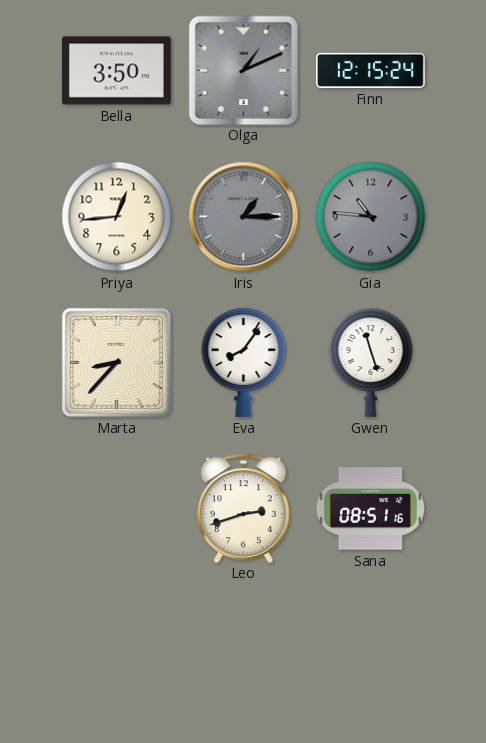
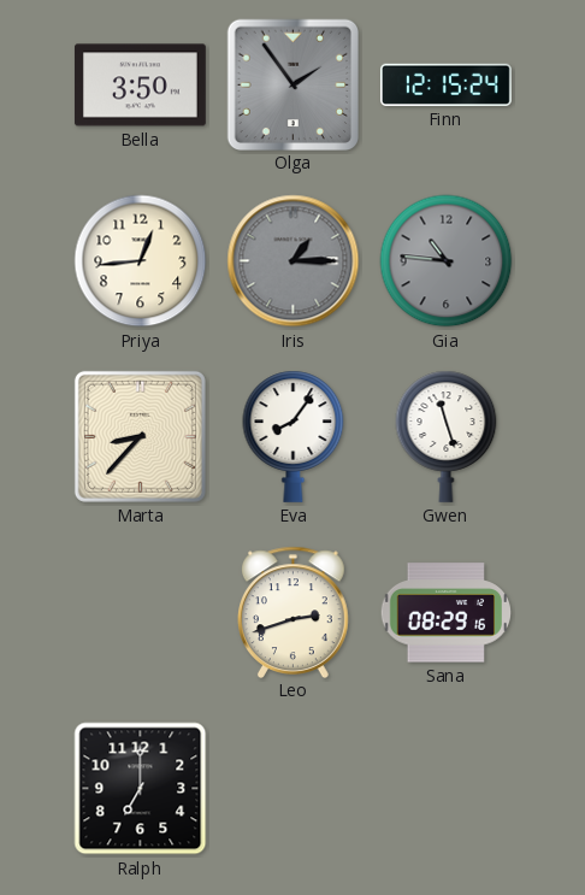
Olga: 1:11 -> 1:54 (292, 84)
Sana: 08:51 -> 08:29 (445, 613)
Ralph: none -> 7:00 (141, 789)
